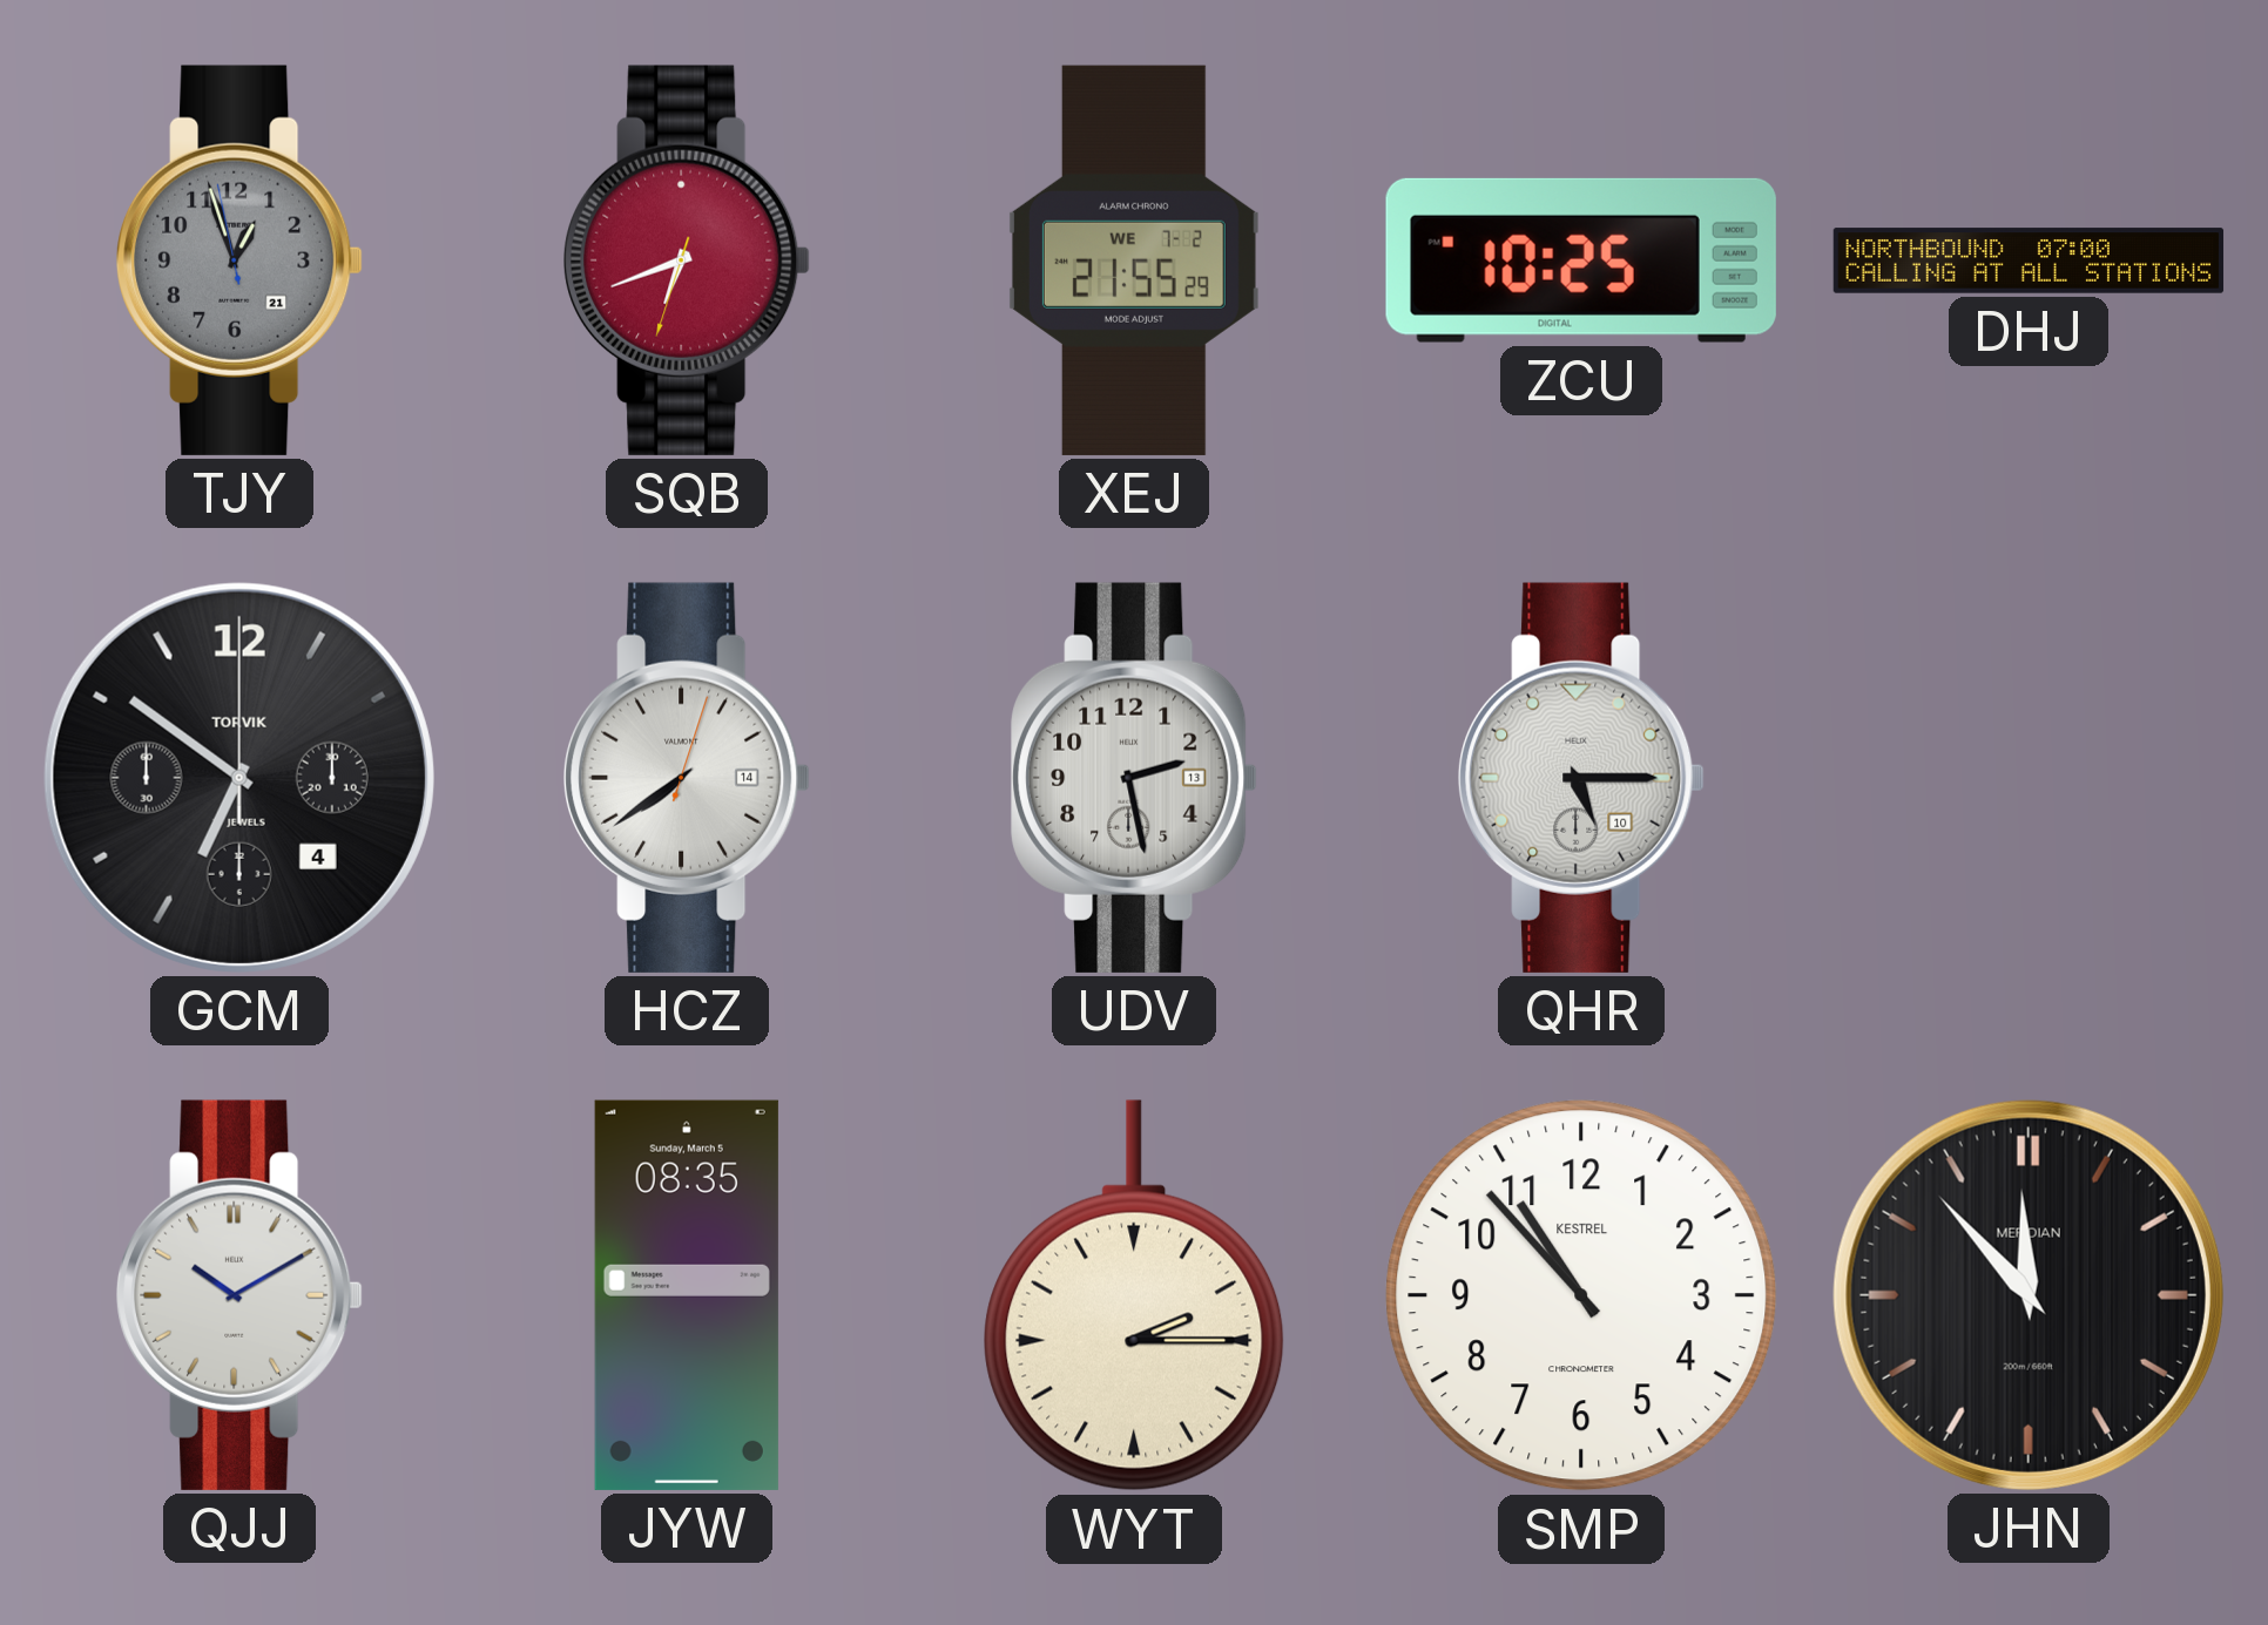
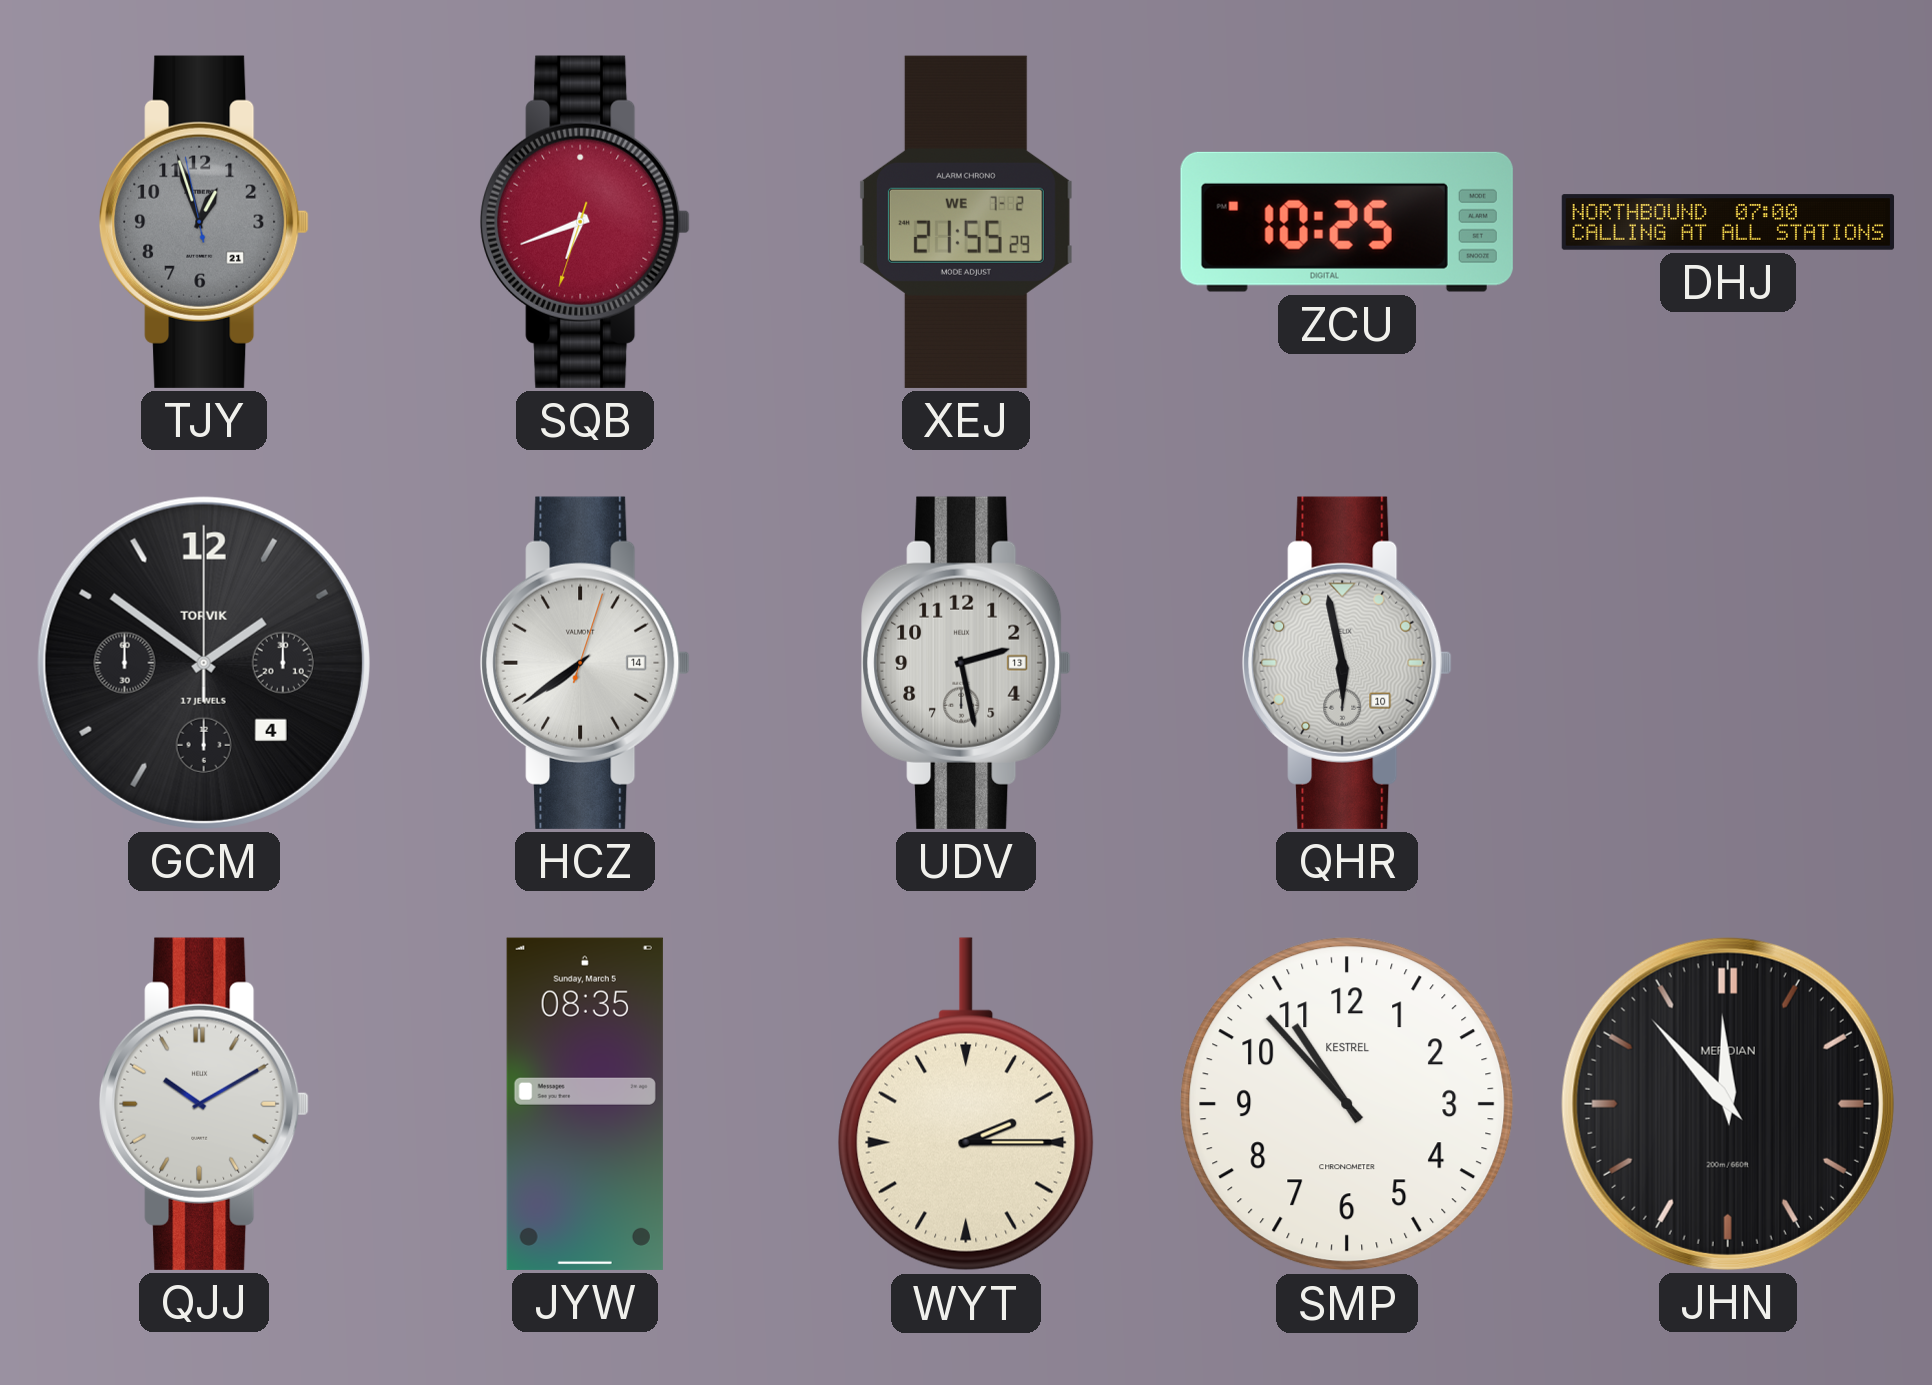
GCM: 6:51 -> 1:51 (204, 663)
QHR: 5:15 -> 5:58 (1347, 663)
